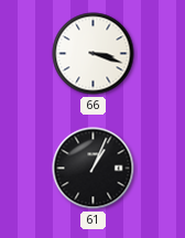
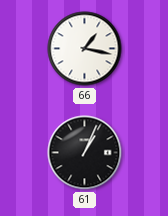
66: 3:18 -> 1:17 (85, 49)
